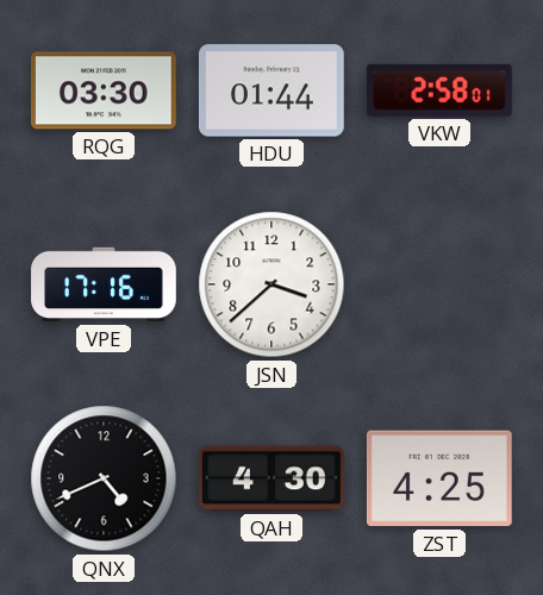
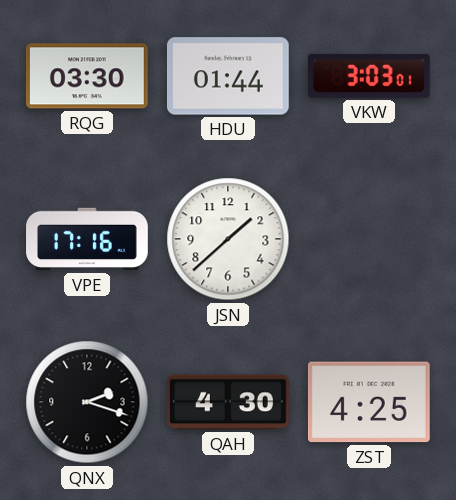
VKW: 2:58 -> 3:03 (369, 76)
JSN: 3:38 -> 1:38 (228, 239)
QNX: 4:41 -> 2:18 (87, 402)
